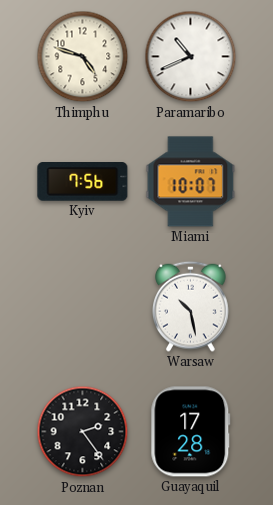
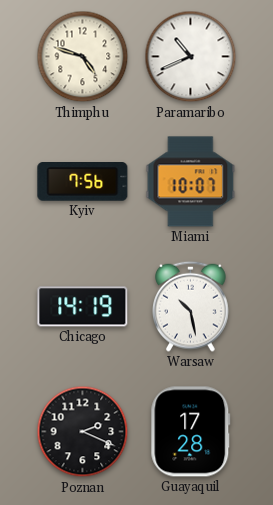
Chicago: none -> 14:19 (83, 307)
Poznan: 2:24 -> 2:19 (83, 432)
